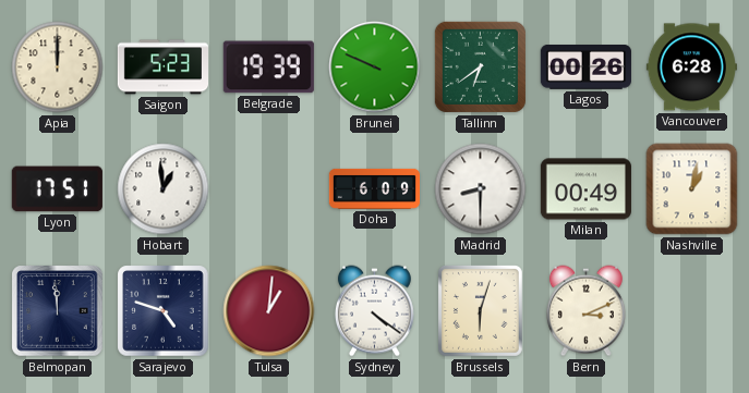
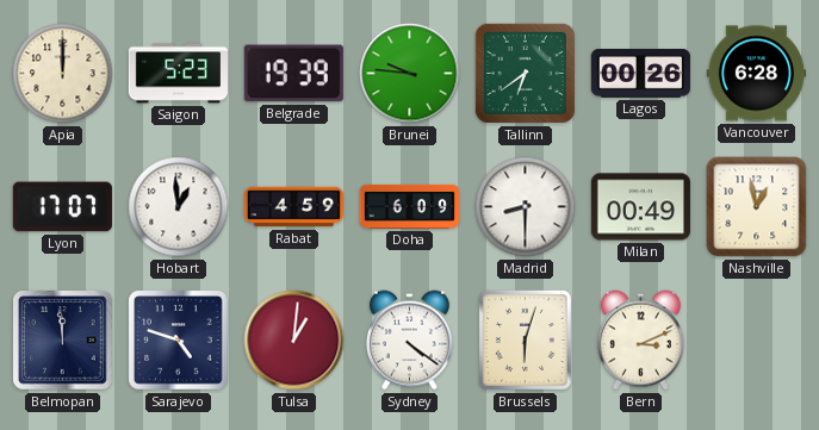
Brunei: 9:49 -> 9:46 (410, 74)
Lyon: 17:51 -> 17:07 (62, 207)
Rabat: none -> 4:59 (293, 207)
Nashville: 1:02 -> 12:58 (757, 207)
